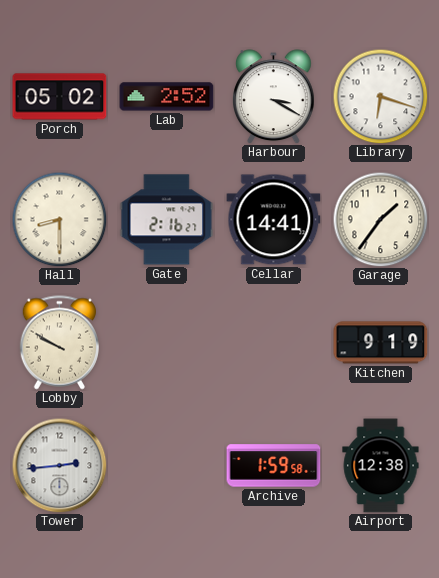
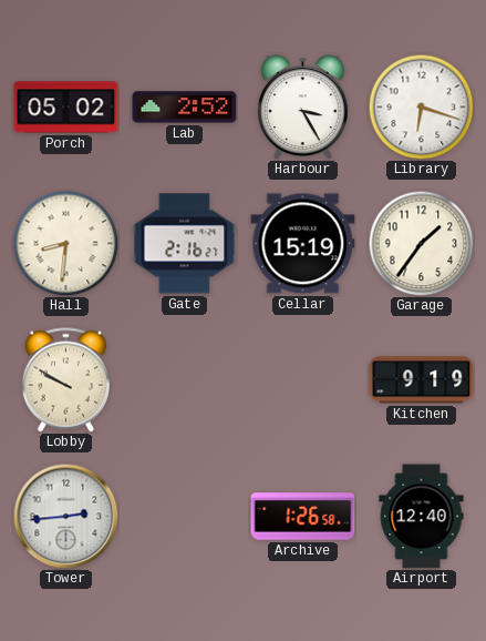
Harbour: 3:20 -> 3:25 (303, 108)
Hall: 8:30 -> 8:31 (65, 243)
Cellar: 14:41 -> 15:19 (303, 244)
Archive: 1:59 -> 1:26 (303, 517)
Airport: 12:38 -> 12:40 (422, 517)
